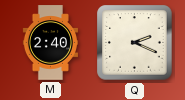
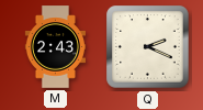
M: 2:40 -> 2:43 (55, 47)
